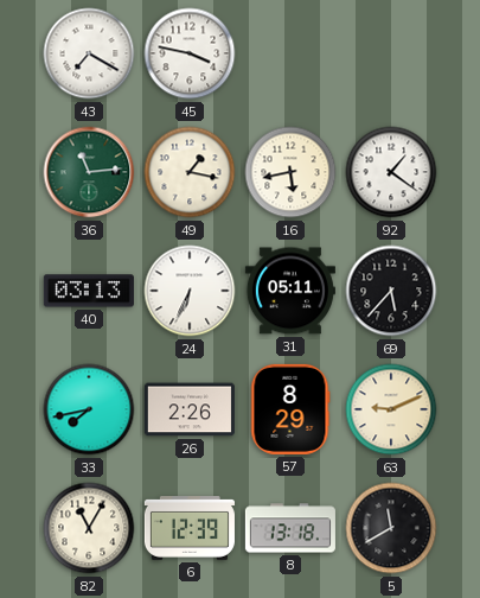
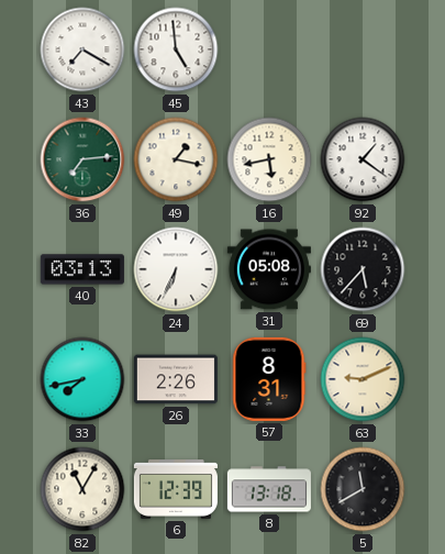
45: 3:47 -> 4:59 (176, 49)
36: 11:14 -> 7:14 (82, 159)
31: 05:11 -> 05:08 (269, 269)
57: 8:29 -> 8:31 (269, 379)
